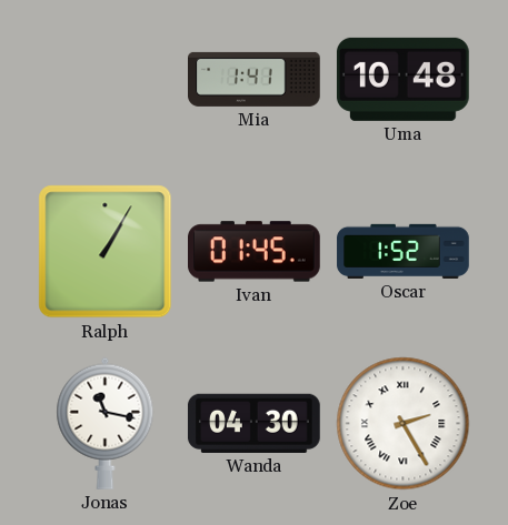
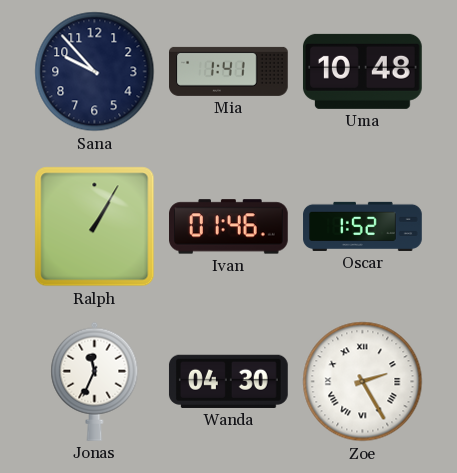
Sana: none -> 9:53 (95, 72)
Ivan: 01:45 -> 01:46 (229, 227)
Jonas: 11:17 -> 11:34 (95, 381)
